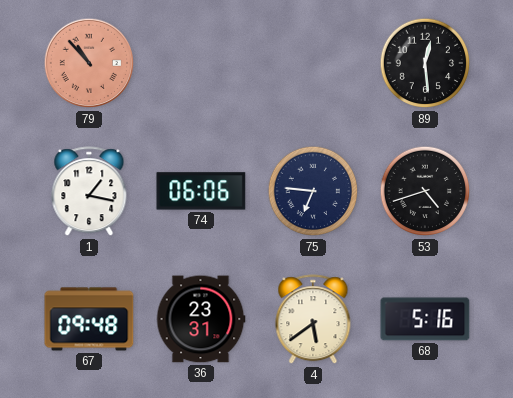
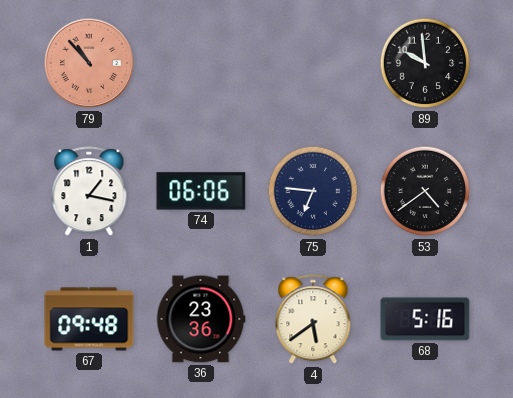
89: 12:29 -> 9:59 (425, 63)
53: 4:42 -> 4:39 (425, 191)
36: 23:31 -> 23:36 (201, 319)
